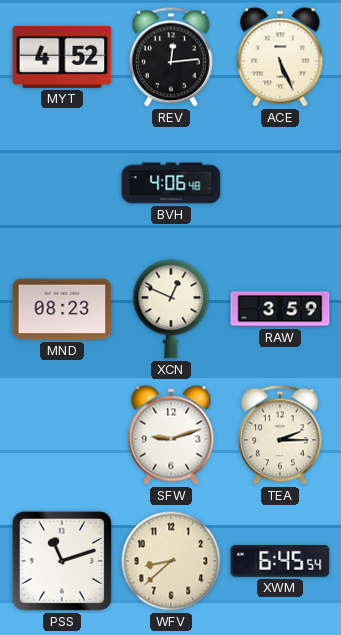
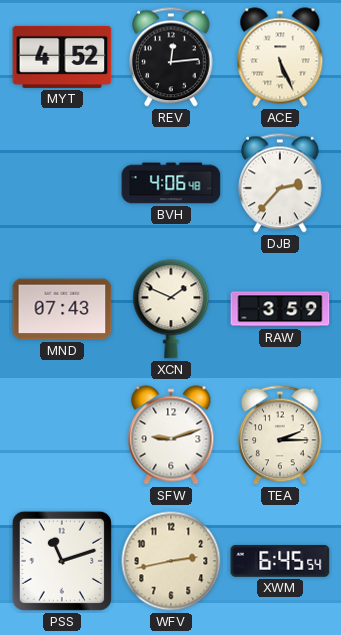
DJB: none -> 2:37 (281, 183)
MND: 08:23 -> 07:43 (62, 309)
XCN: 12:49 -> 1:49 (171, 309)
WFV: 8:38 -> 2:43 (171, 561)
